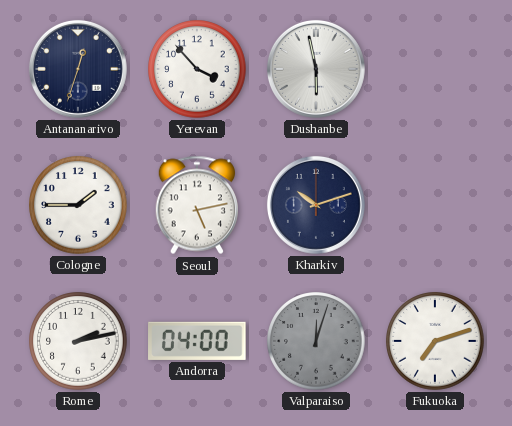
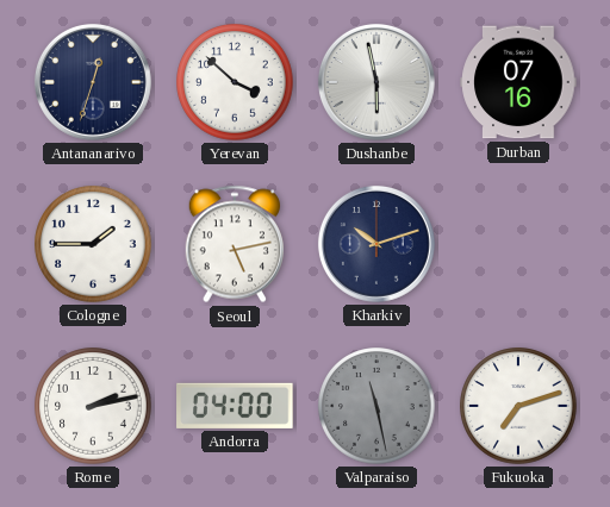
Yerevan: 3:53 -> 3:52 (235, 82)
Durban: none -> 07:16 (518, 82)
Valparaiso: 12:03 -> 11:28 (376, 406)
